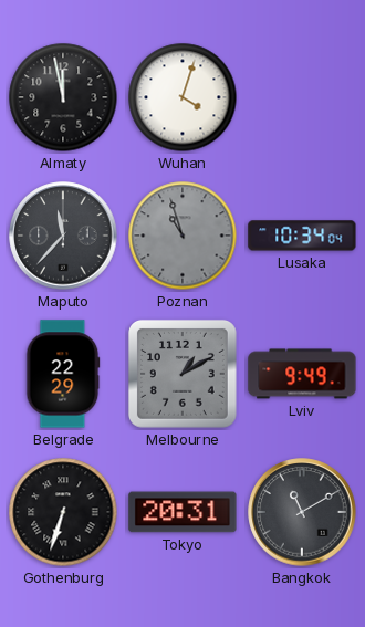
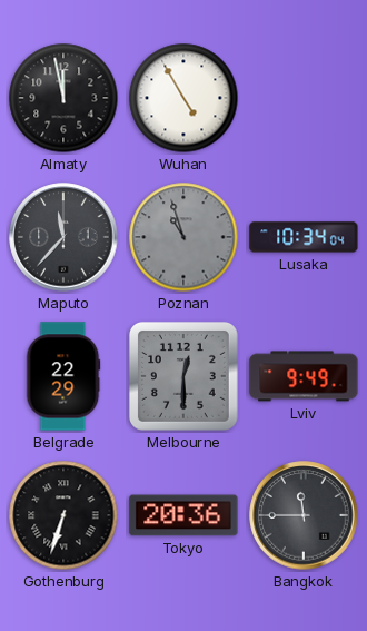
Wuhan: 4:03 -> 4:55 (183, 98)
Melbourne: 1:10 -> 12:30 (183, 376)
Tokyo: 20:31 -> 20:36 (183, 515)
Bangkok: 11:10 -> 11:45 (304, 515)
